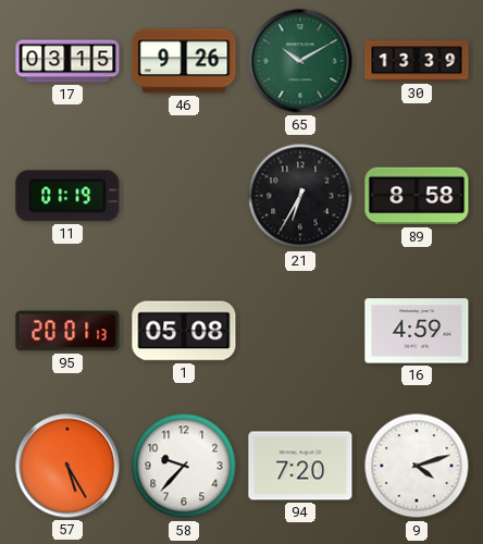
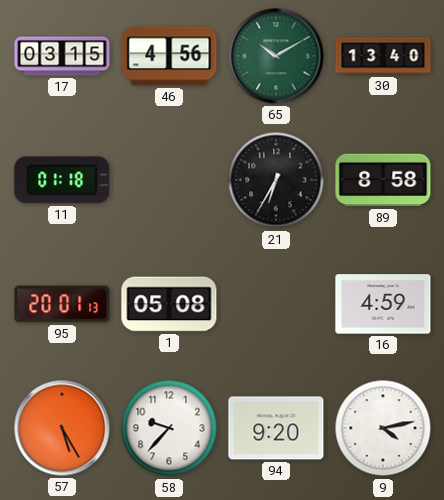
46: 9:26 -> 4:56 (169, 56)
30: 13:39 -> 13:40 (383, 56)
11: 01:19 -> 01:18 (62, 180)
94: 7:20 -> 9:20 (276, 428)
9: 4:12 -> 4:13 (383, 428)
